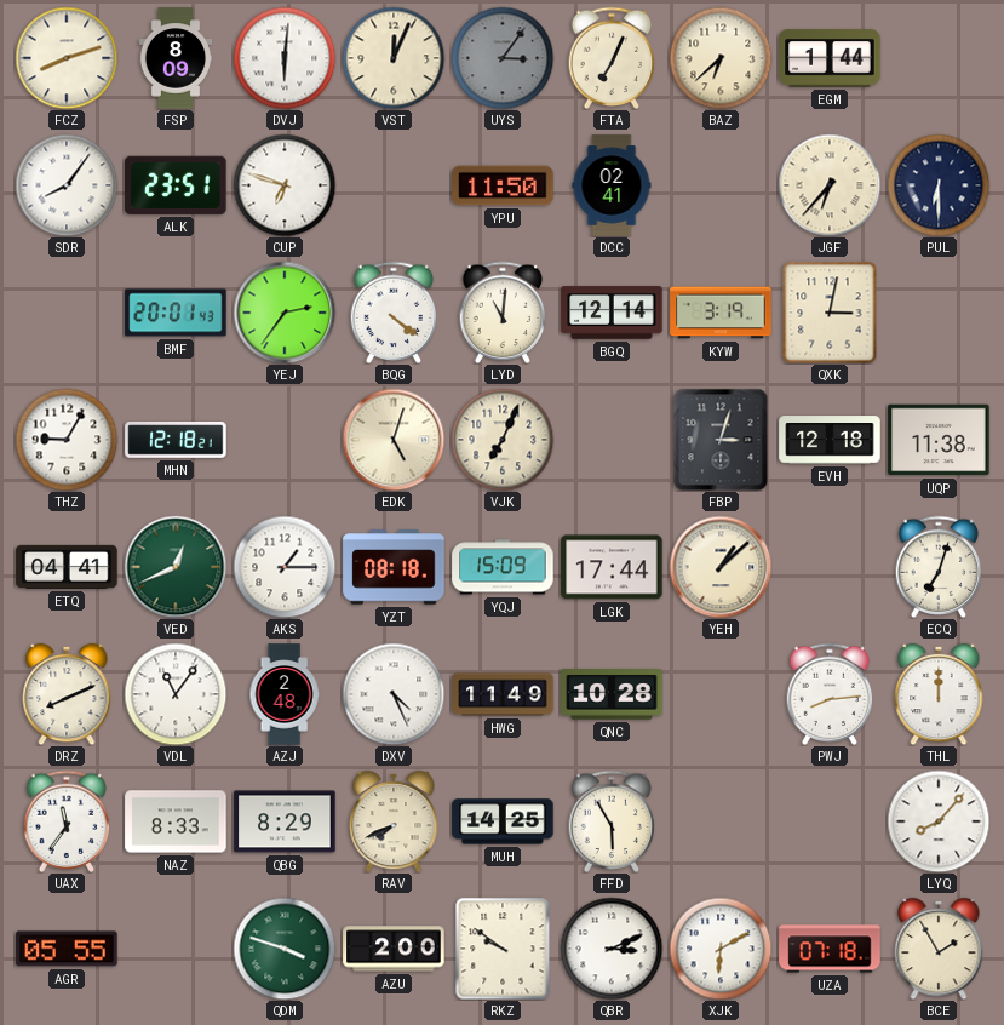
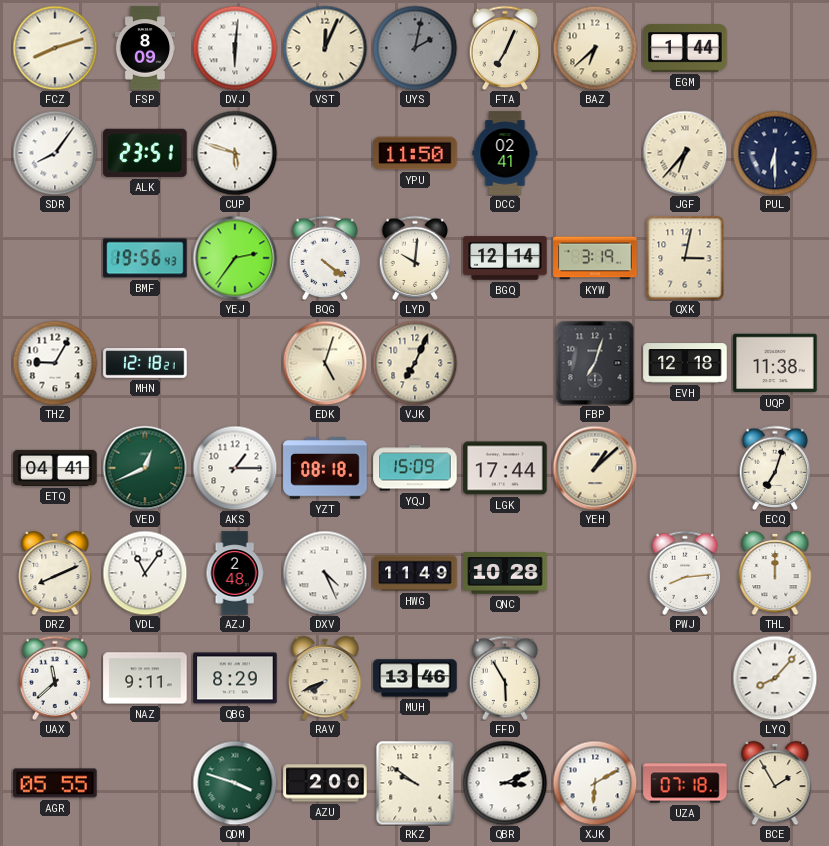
UYS: 3:06 -> 2:02 (415, 48)
CUP: 6:48 -> 5:48 (235, 153)
BMF: 20:01 -> 19:56 (145, 258)
LYD: 11:01 -> 10:01 (415, 258)
FBP: 3:03 -> 7:03 (595, 363)
UAX: 11:36 -> 11:38 (55, 678)
NAZ: 8:33 -> 9:11 (145, 678)
MUH: 14:25 -> 13:46 (415, 678)
